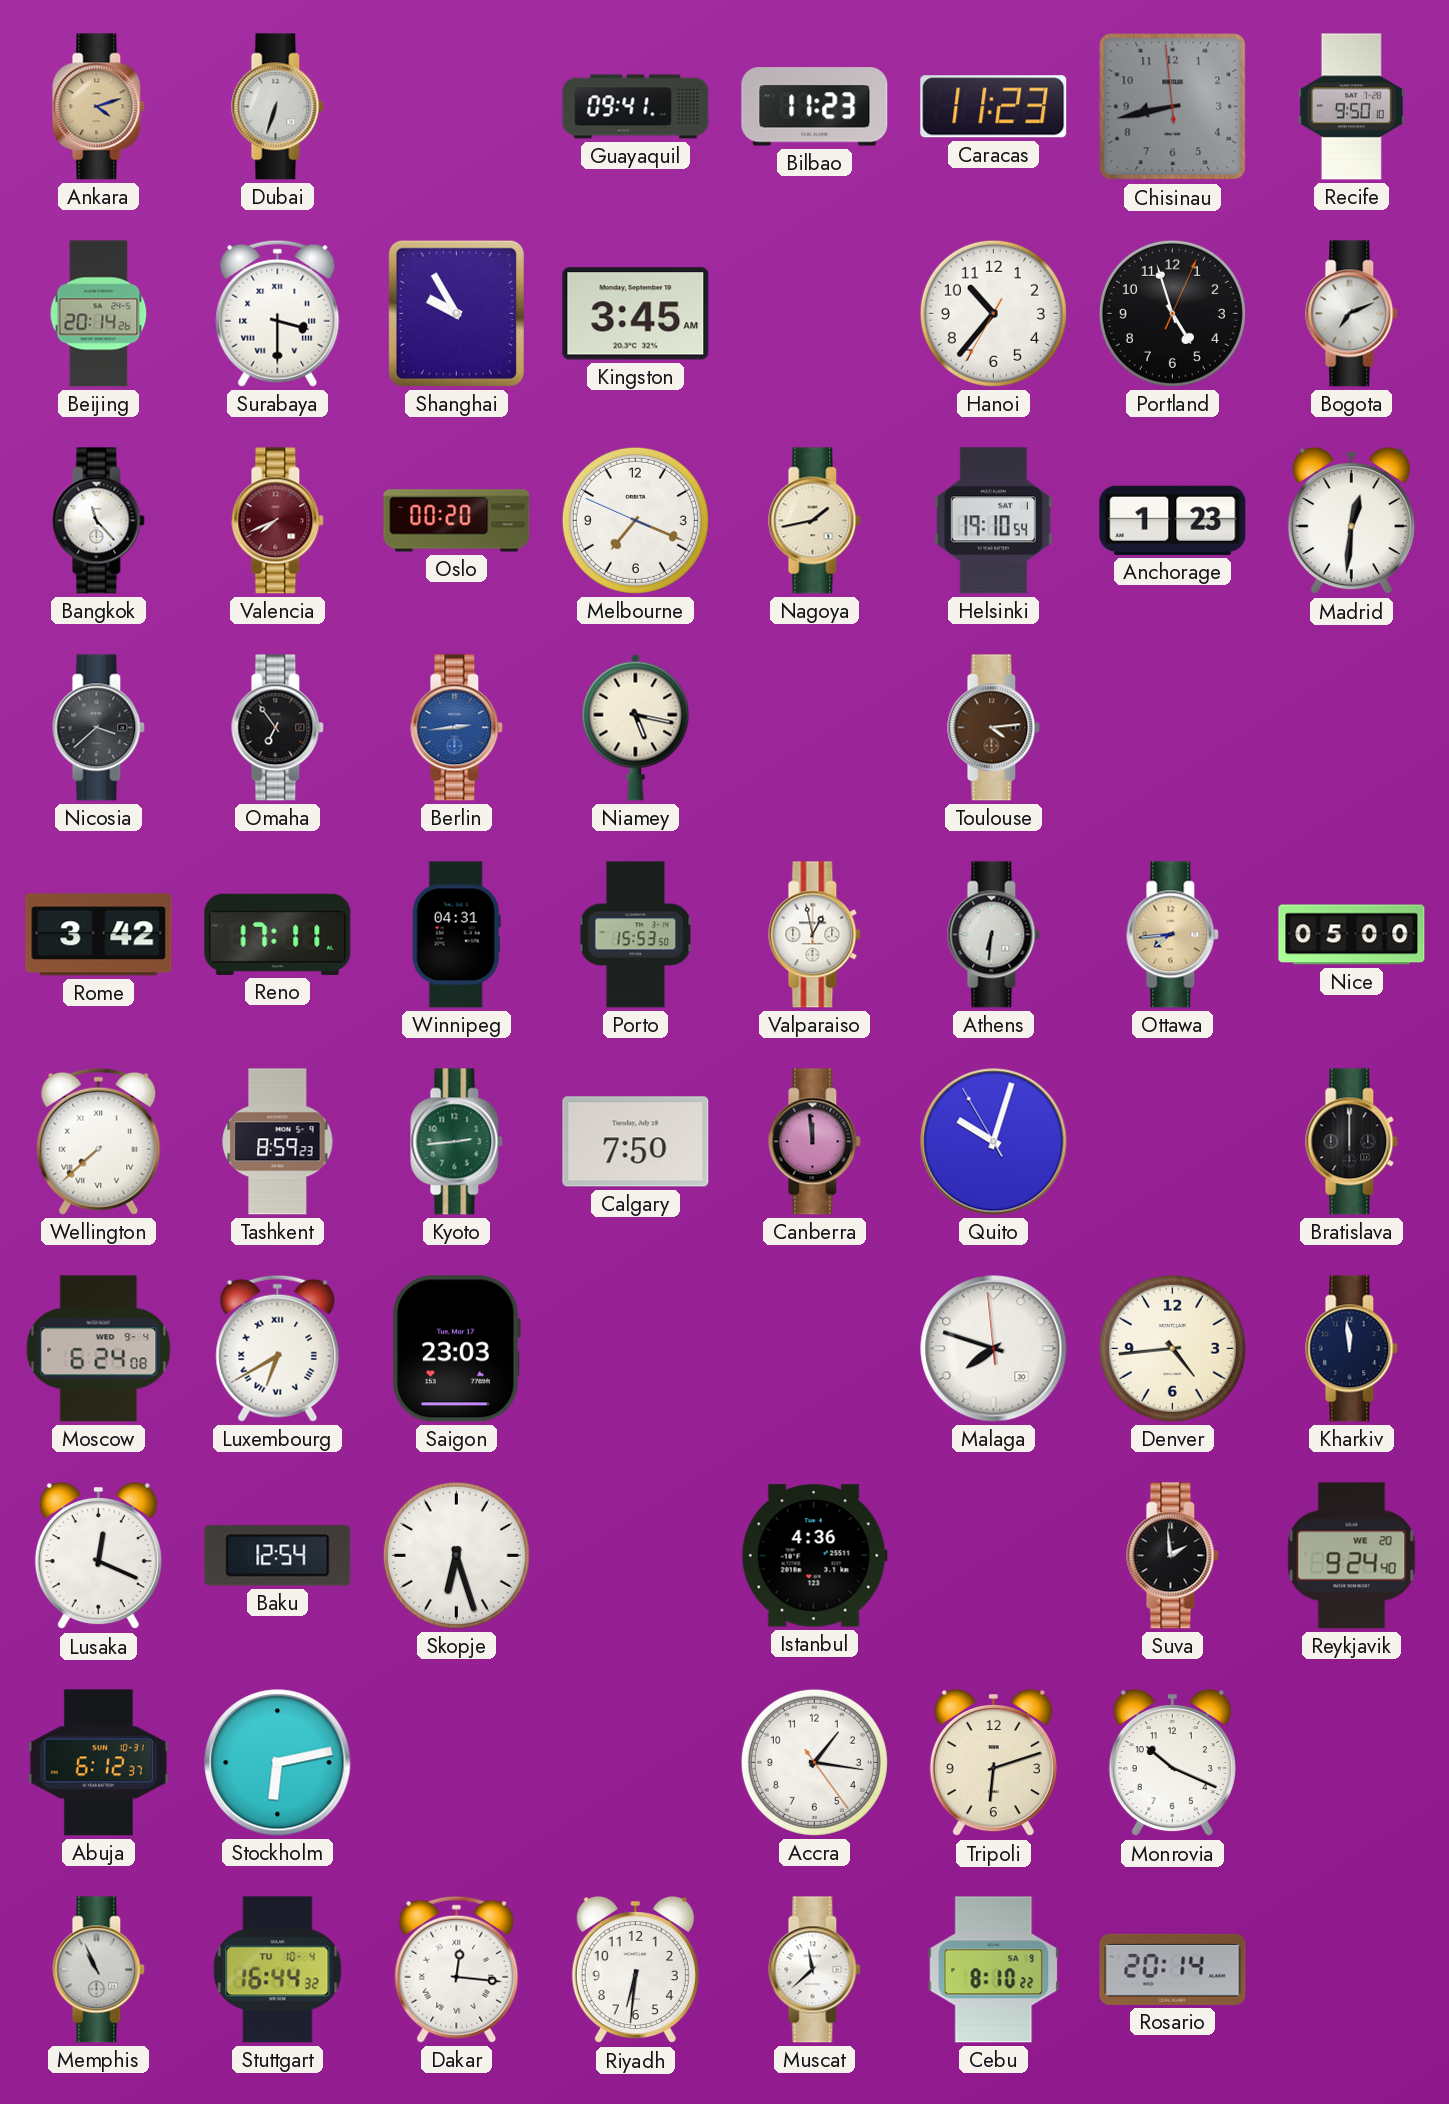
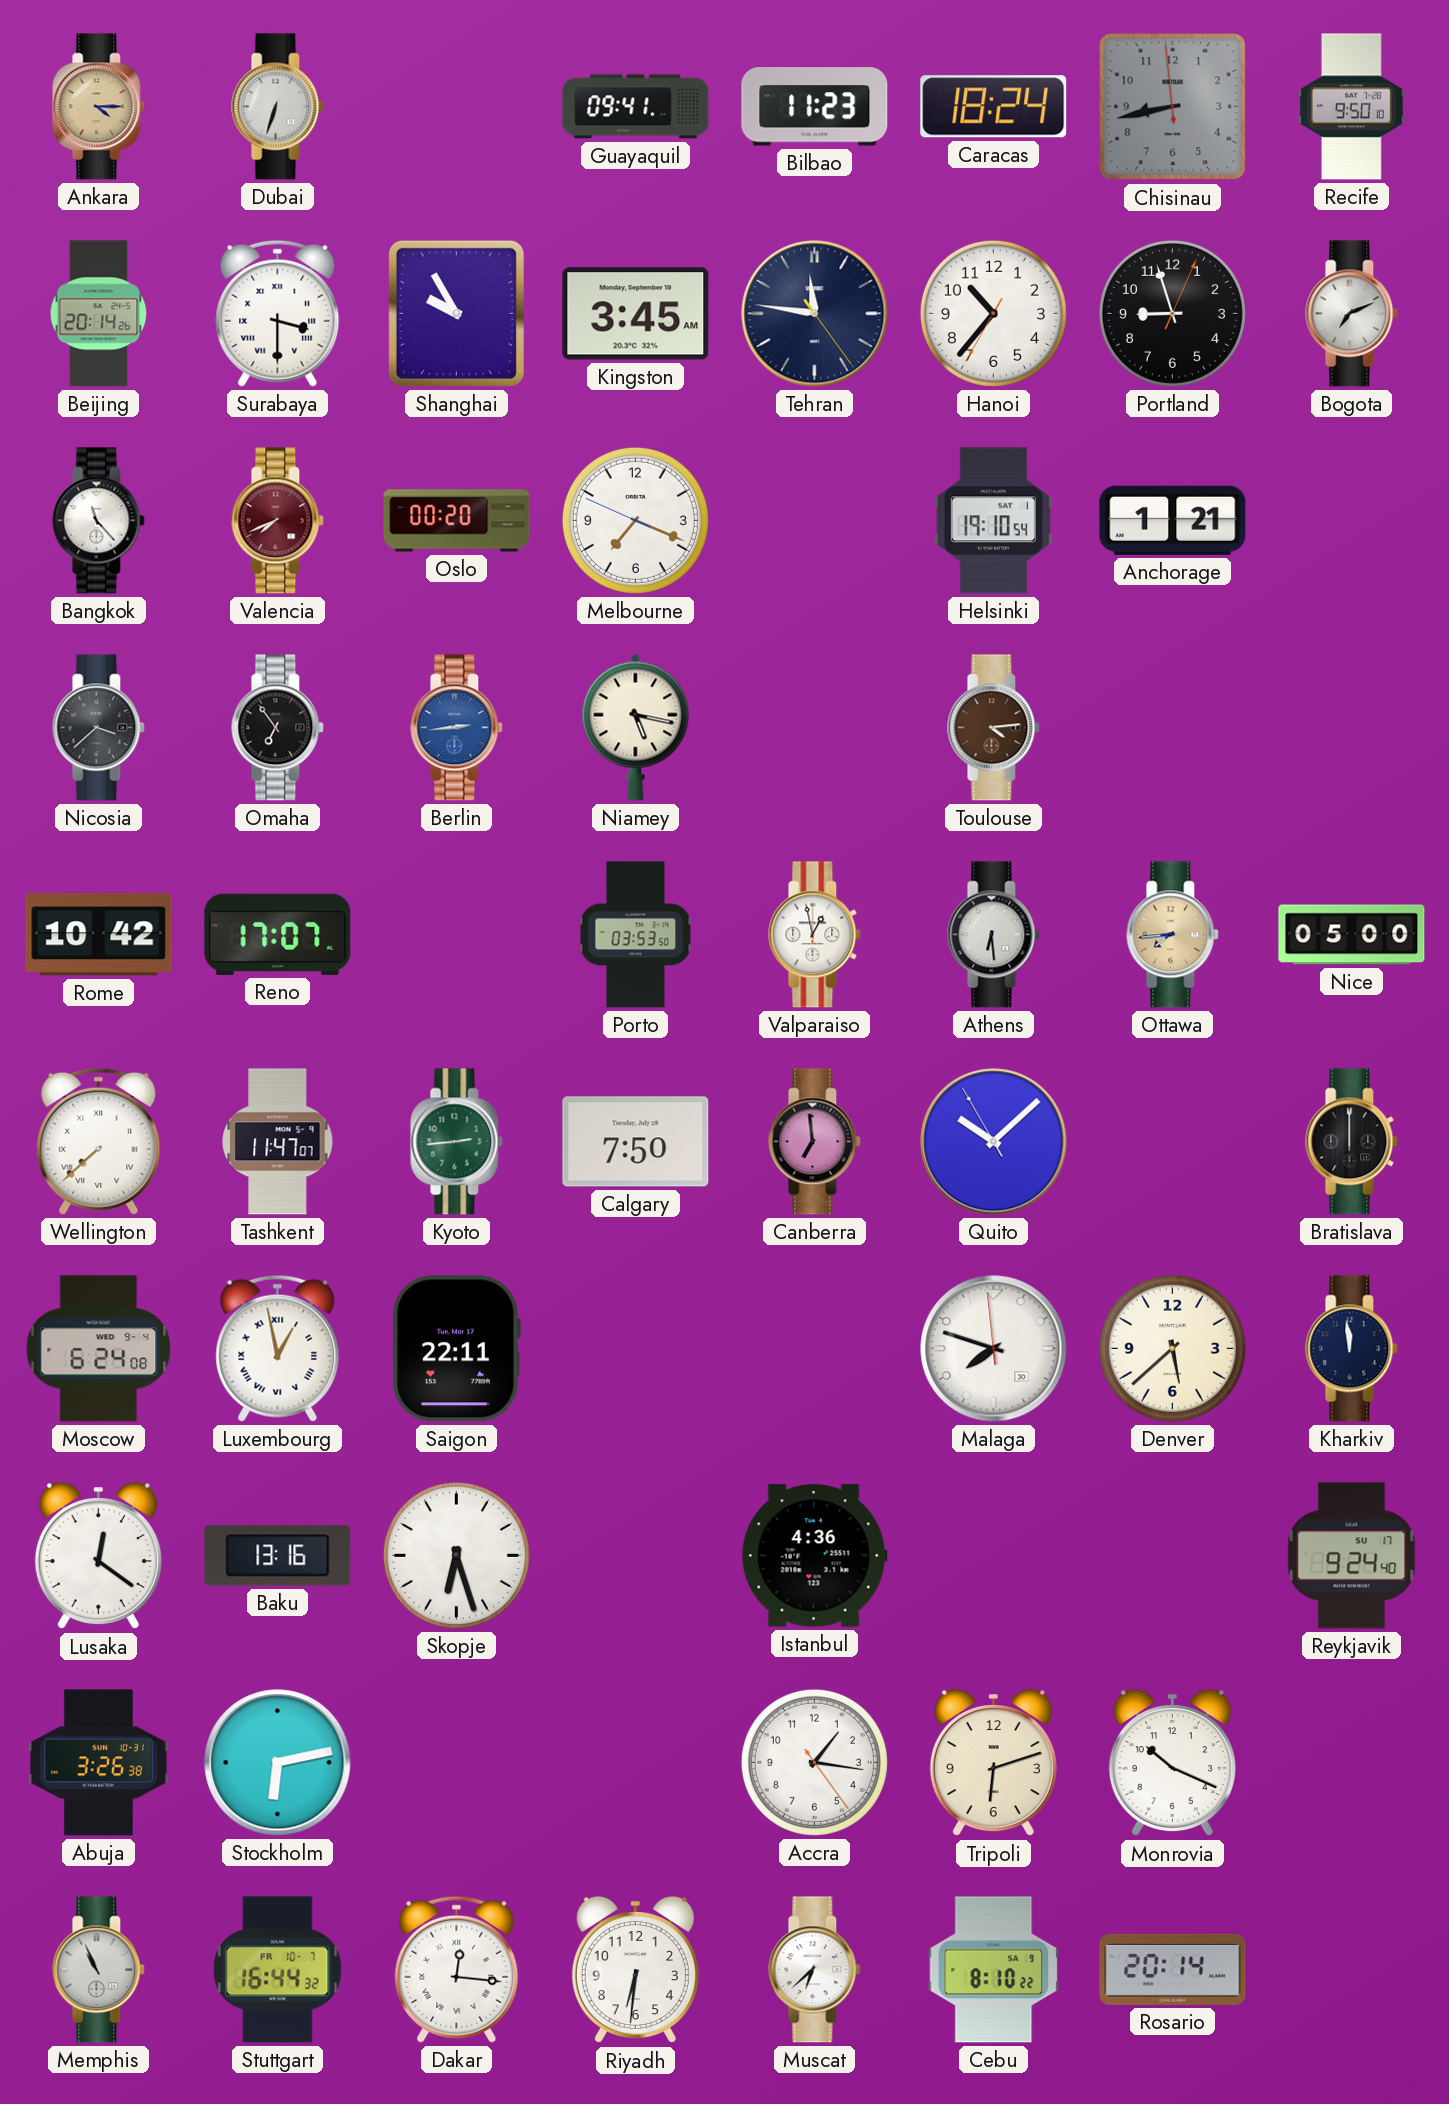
Ankara: 4:12 -> 4:15 (99, 107)
Caracas: 11:23 -> 18:24 (994, 107)
Tehran: none -> 11:46 (815, 314)
Portland: 4:57 -> 8:57 (1172, 313)
Nagoya: 1:43 -> none (815, 521)
Anchorage: 1:23 -> 1:21 (1173, 520)
Madrid: 12:31 -> none (1351, 522)
Rome: 3:42 -> 10:42 (99, 935)
Reno: 17:11 -> 17:07 (278, 934)
Winnipeg: 04:31 -> none (456, 935)
Porto: 15:53 -> 03:53 (636, 935)
Athens: 6:31 -> 6:29 (994, 935)
Tashkent: 8:59 -> 11:47 (278, 1142)
Canberra: 11:59 -> 6:59 (815, 1142)
Quito: 10:02 -> 10:07 (994, 1142)
Luxembourg: 6:40 -> 12:58 (278, 1348)
Saigon: 23:03 -> 22:11 (456, 1349)
Denver: 4:44 -> 5:38 (1172, 1348)
Lusaka: 12:19 -> 12:21 (98, 1557)
Baku: 12:54 -> 13:16 (278, 1556)
Suva: 1:59 -> none (1173, 1556)
Reykjavik date: WE 20 -> SU 17 (1352, 1556)
Abuja: 6:12 -> 3:26 (98, 1763)
Stuttgart date: TU 10-4 -> FR 10-7 (278, 1970)
Muscat: 11:38 -> 6:38 (815, 1970)
